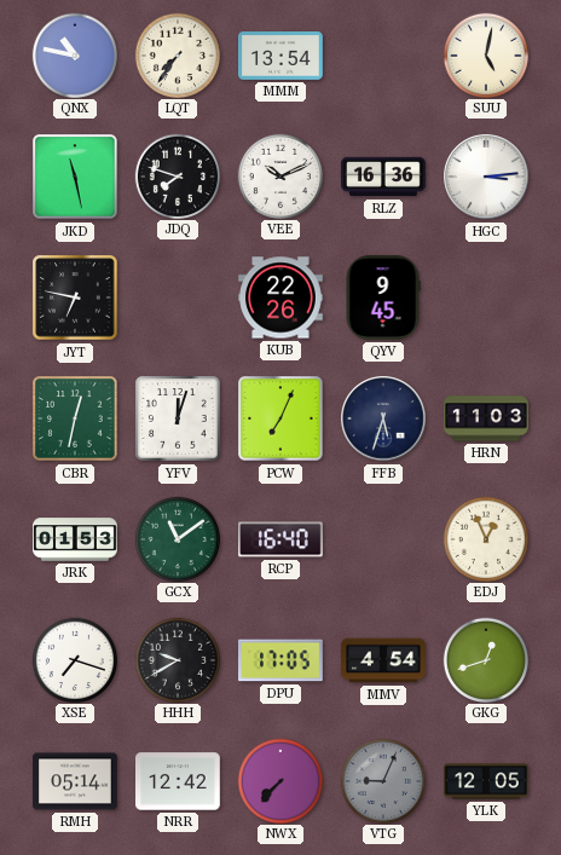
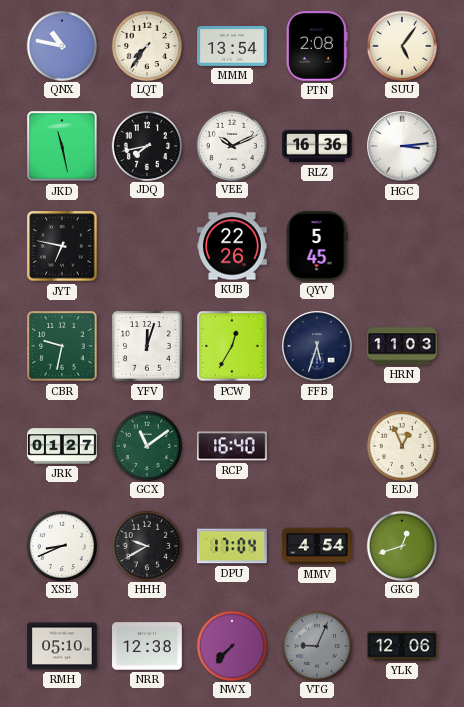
PTN: none -> 2:08 (317, 47)
SUU: 5:02 -> 5:06 (401, 45)
JDQ: 7:48 -> 7:43 (146, 145)
QYV: 9:45 -> 5:45 (317, 247)
CBR: 12:32 -> 9:32 (62, 346)
PCW: 7:04 -> 12:35 (232, 346)
JRK: 01:53 -> 01:27 (62, 446)
XSE: 7:18 -> 8:41 (61, 545)
DPU: 17:05 -> 17:04 (233, 546)
RMH: 05:14 -> 05:10 (62, 646)
NRR: 12:42 -> 12:38 (148, 646)
YLK: 12:05 -> 12:06 (403, 646)
